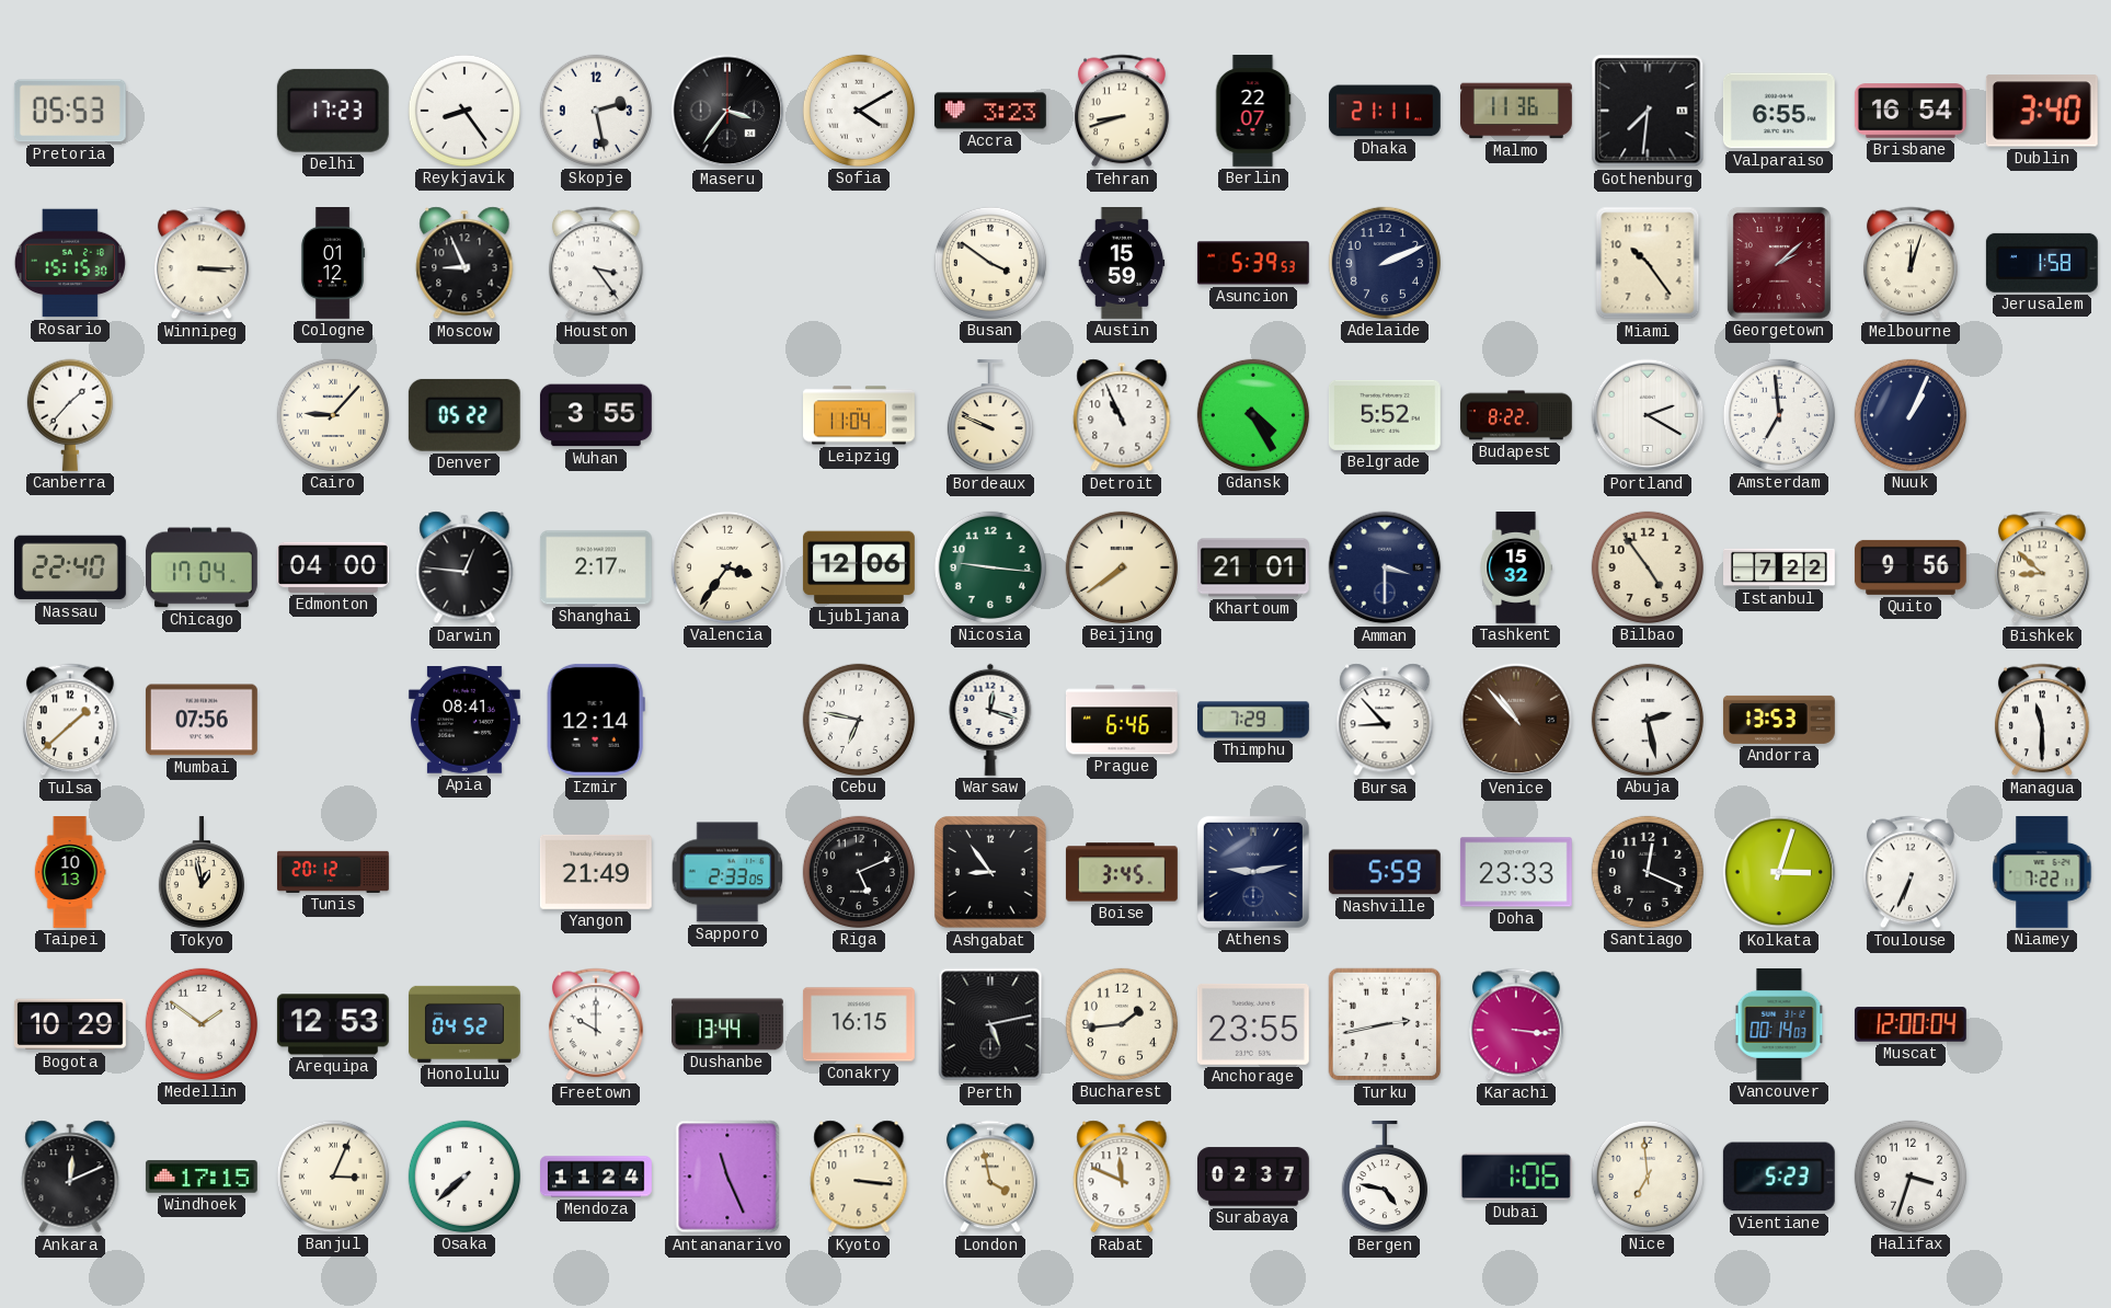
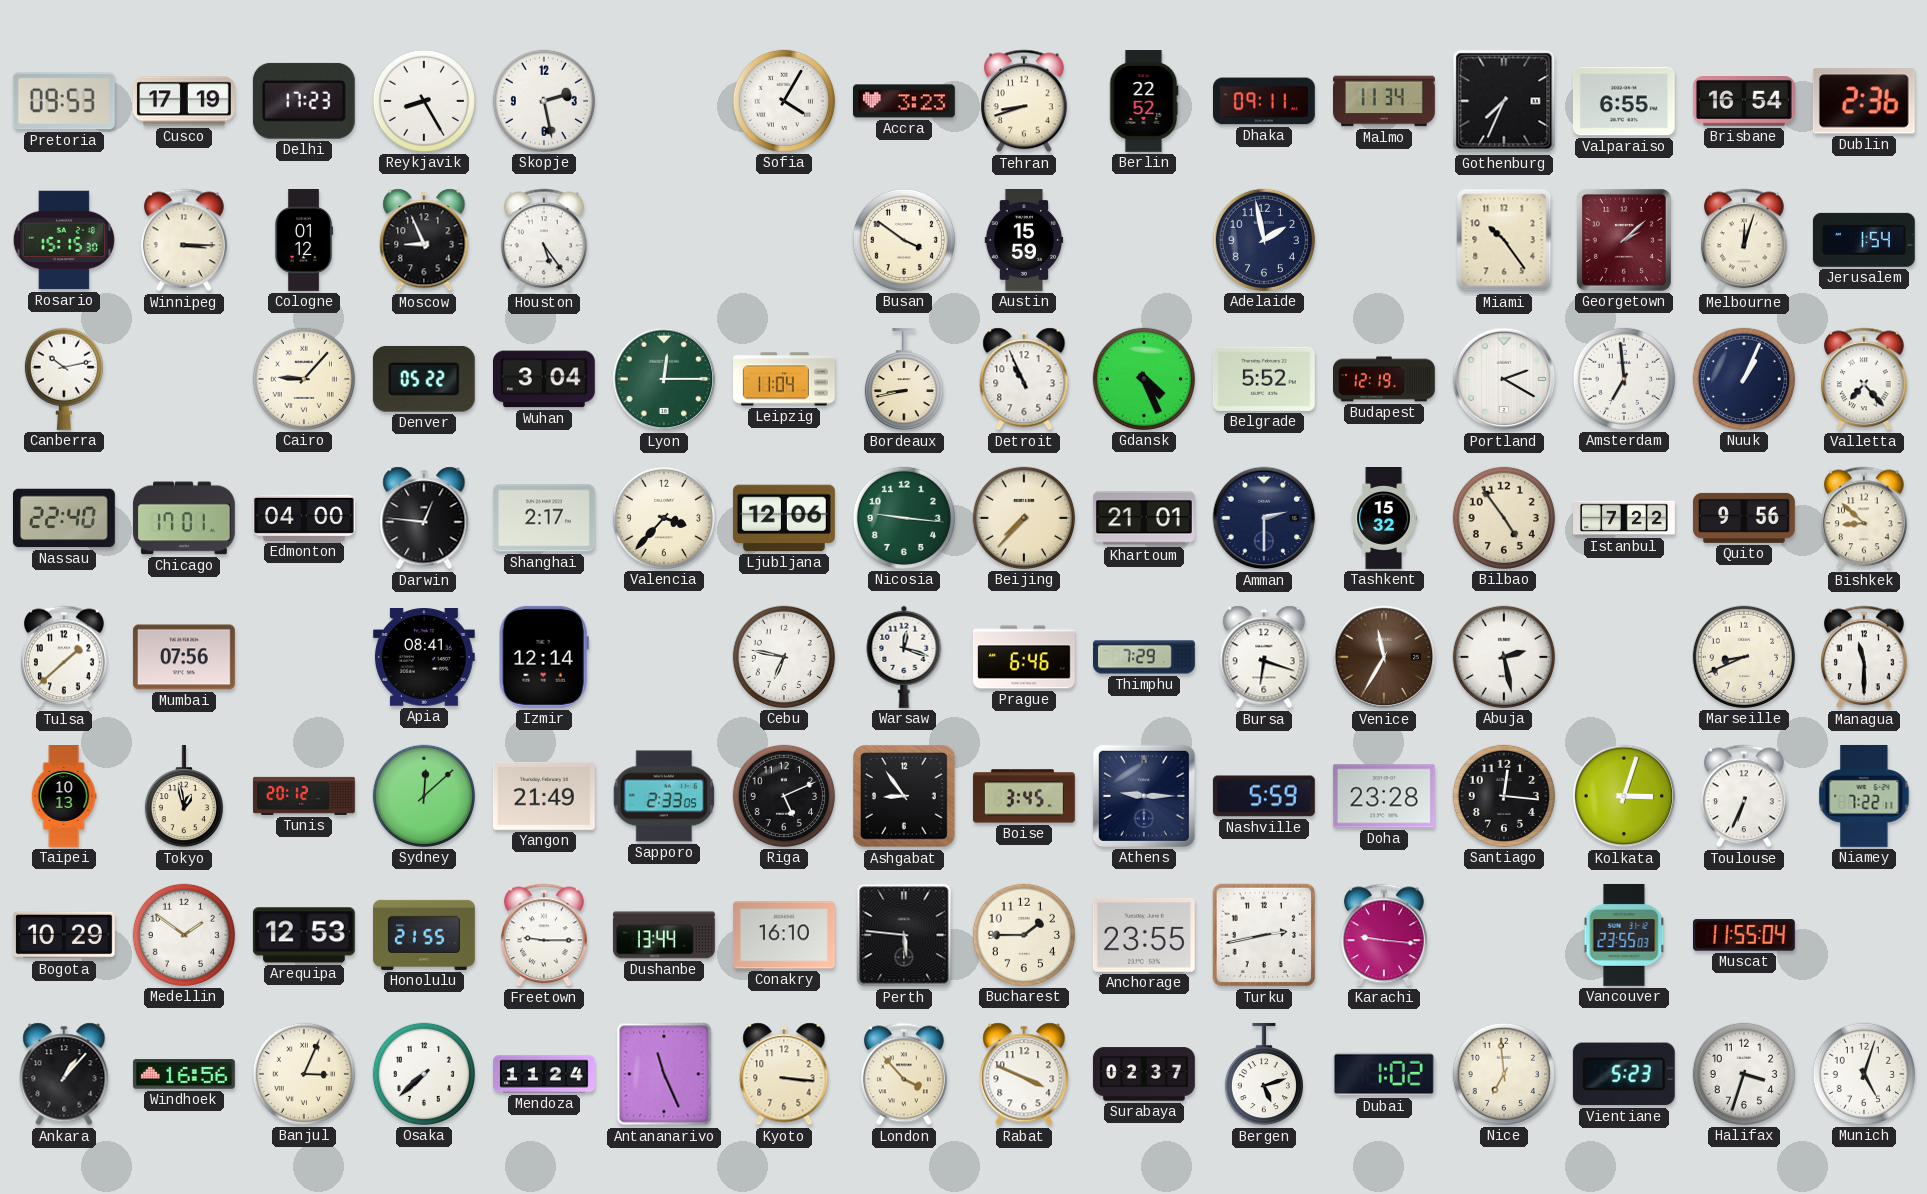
Pretoria: 05:53 -> 09:53 (64, 101)
Cusco: none -> 17:19 (184, 101)
Reykjavik: 8:24 -> 8:25 (424, 101)
Maseru: 3:36 -> none (727, 111)
Sofia: 4:10 -> 4:05 (784, 101)
Berlin: 22:07 -> 22:52 (1144, 102)
Dhaka: 21:11 -> 09:11 (1264, 101)
Malmo: 11:36 -> 11:34 (1385, 101)
Gothenburg: 7:31 -> 7:34 (1504, 101)
Dublin: 3:40 -> 2:36 (1864, 101)
Houston: 3:24 -> 5:24 (544, 240)
Asuncion: 5:39 -> none (1253, 263)
Adelaide: 2:11 -> 1:58 (1264, 240)
Jerusalem: 1:58 -> 1:54 (1864, 240)
Canberra: 1:37 -> 10:13 (64, 379)
Wuhan: 3:55 -> 3:04 (544, 379)
Lyon: none -> 12:15 (664, 379)
Bordeaux: 9:49 -> 8:43 (904, 379)
Gdansk: 4:25 -> 4:26 (1144, 379)
Budapest: 8:22 -> 12:19 (1385, 379)
Valletta: none -> 7:23 (1864, 379)
Chicago: 17:04 -> 17:01 (184, 518)
Valencia: 3:36 -> 3:37 (664, 518)
Beijing: 7:39 -> 7:37 (1024, 518)
Amman: 3:30 -> 2:30 (1264, 518)
Bursa: 8:53 -> 6:18 (1264, 657)
Venice: 10:53 -> 11:35 (1384, 657)
Andorra: 13:53 -> none (1779, 720)
Marseille: none -> 8:41 (1744, 657)
Sydney: none -> 12:08 (424, 796)
Athens: 9:13 -> 9:15 (1144, 796)
Doha: 23:33 -> 23:28 (1384, 796)
Santiago: 12:19 -> 12:16 (1504, 796)
Honolulu: 04:52 -> 21:55 (424, 935)
Freetown: 10:00 -> 9:15 (544, 935)
Conakry: 16:15 -> 16:10 (784, 935)
Perth: 5:13 -> 5:46 (904, 935)
Bucharest: 1:44 -> 1:45 (1024, 935)
Karachi: 3:16 -> 9:16 (1384, 935)
Vancouver: 00:14 -> 23:55 (1624, 935)
Muscat: 12:00 -> 11:55 (1744, 935)
Ankara: 12:11 -> 1:07 (64, 1074)
Windhoek: 17:15 -> 16:56 (184, 1074)
London: 3:58 -> 3:53 (904, 1074)
Rabat: 11:49 -> 3:49 (1024, 1074)
Bergen: 4:47 -> 5:12 (1264, 1074)
Dubai: 1:06 -> 1:02 (1384, 1074)
Munich: none -> 5:03 (1864, 1074)
